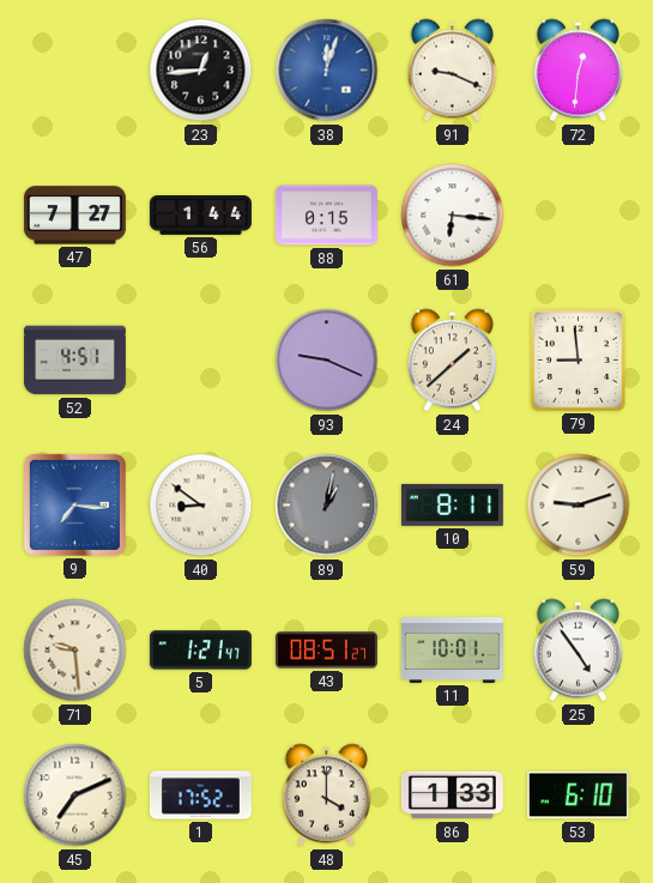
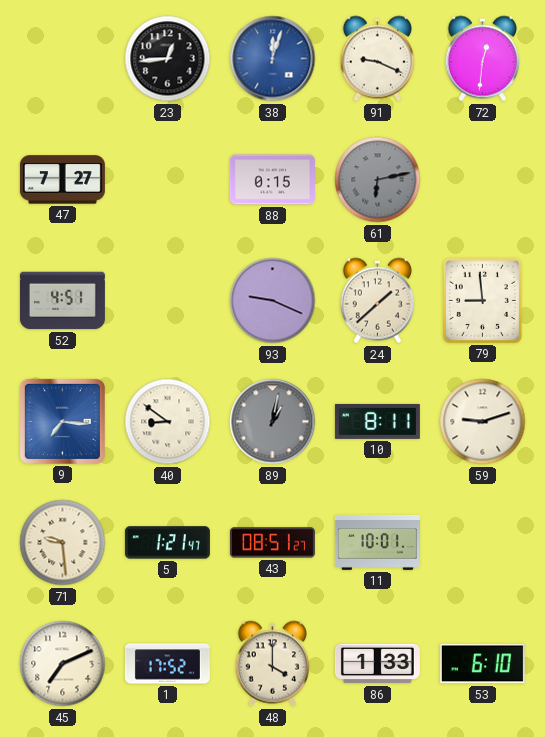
56: 1:44 -> none (200, 216)
61: 6:16 -> 6:13 (378, 180)
61 dial: white -> grey (378, 180)
25: 4:54 -> none (578, 651)
